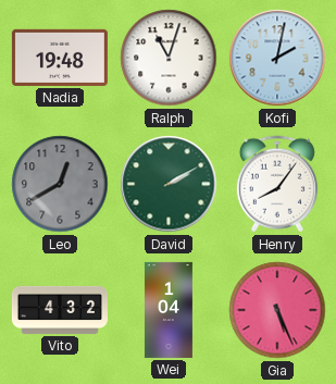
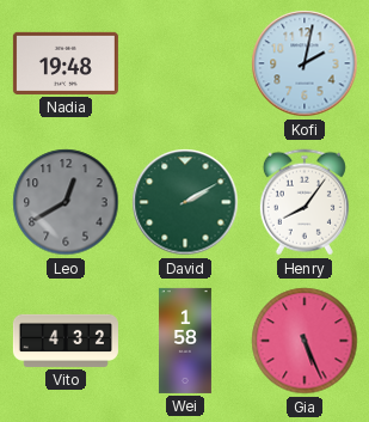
Ralph: 11:03 -> none (169, 58)
Wei: 1:04 -> 1:58 (185, 341)
